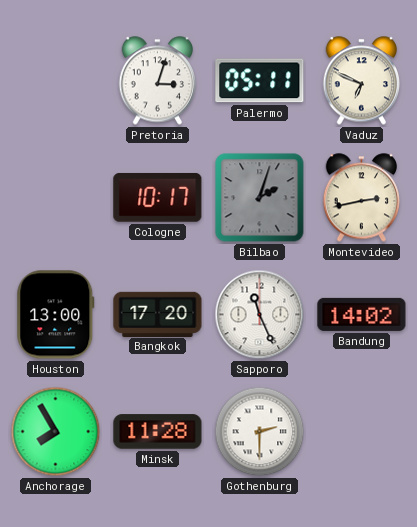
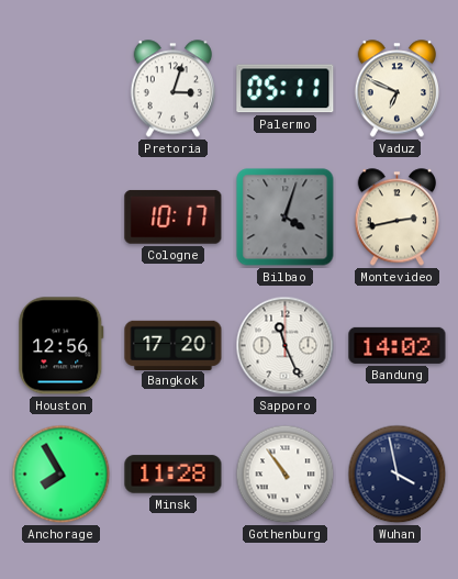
Bilbao: 2:03 -> 4:03 (286, 218)
Houston: 13:00 -> 12:56 (62, 346)
Gothenburg: 2:30 -> 10:54 (286, 475)
Wuhan: none -> 3:58 (398, 475)
